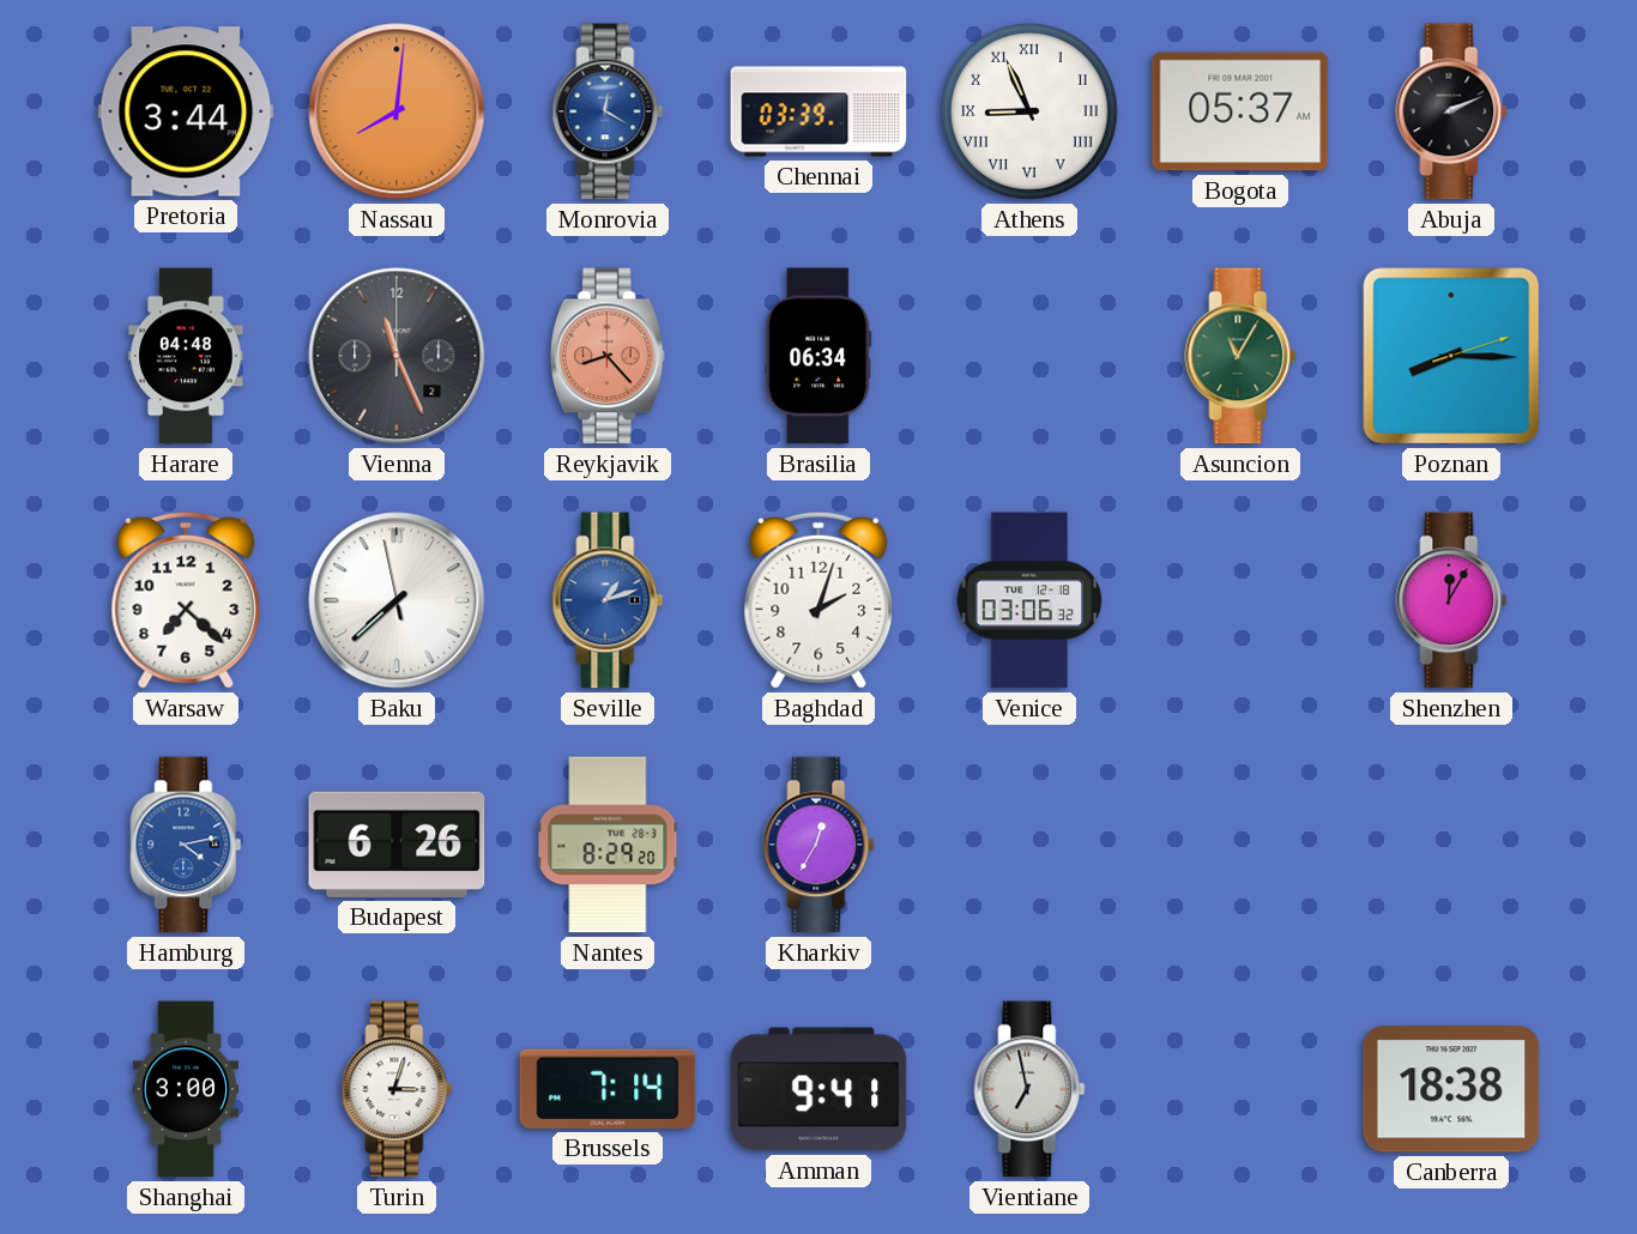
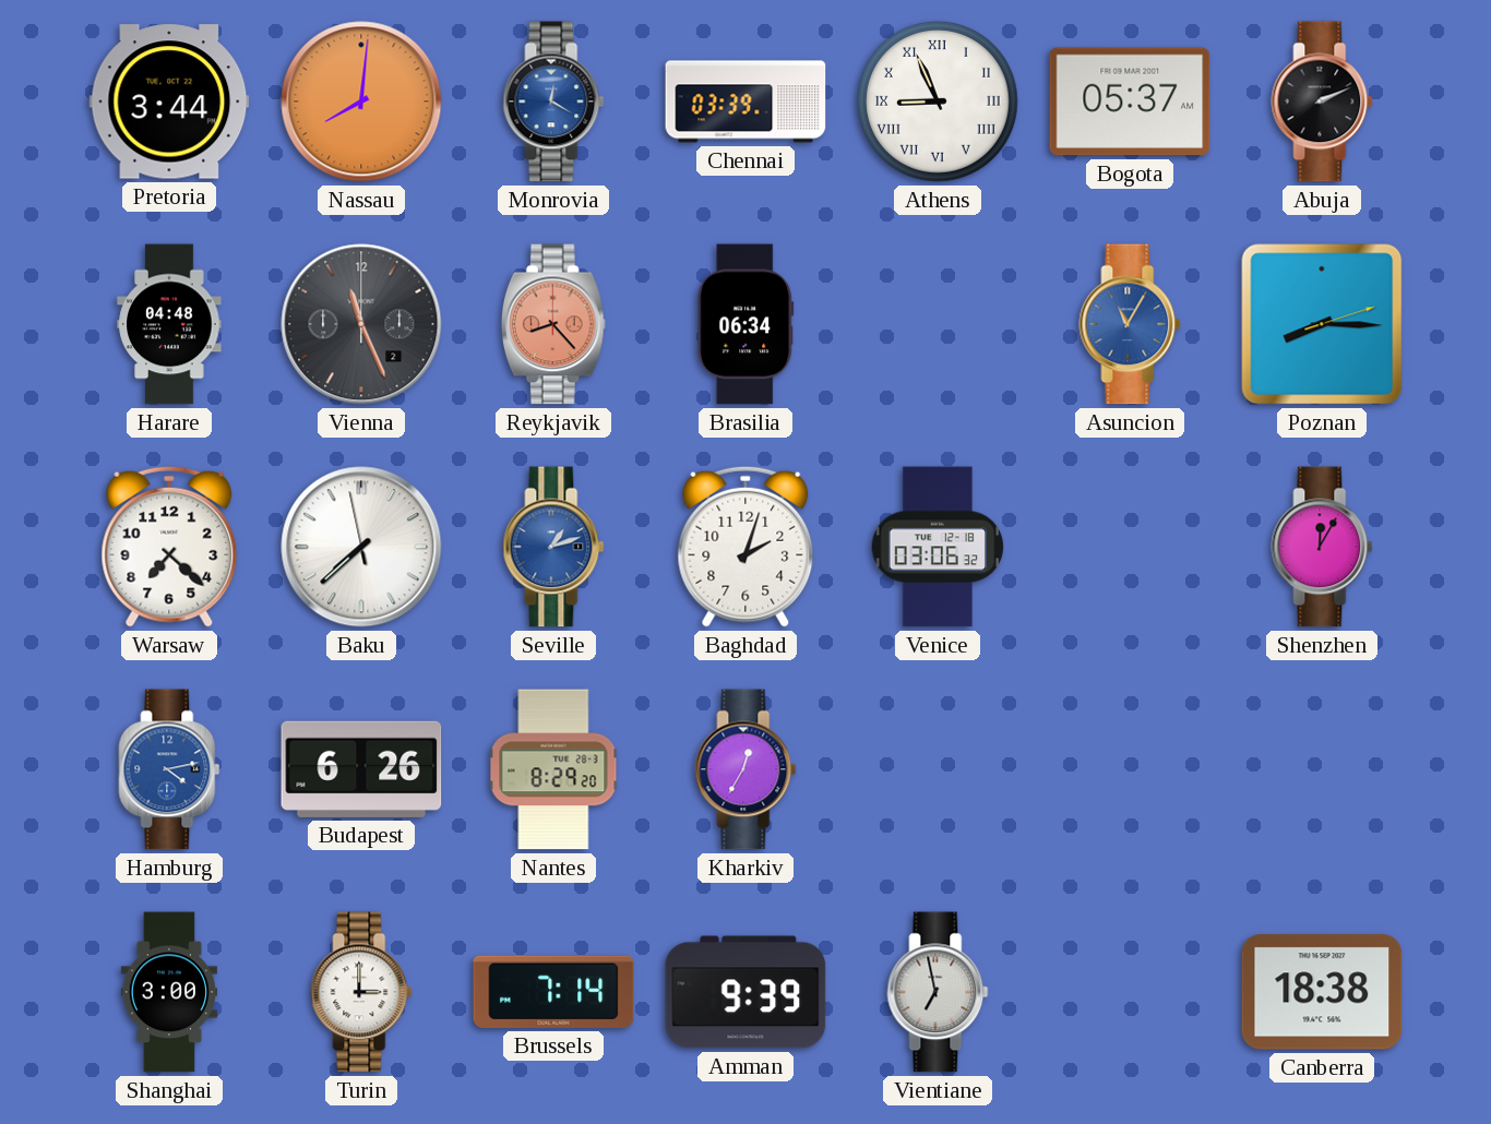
Asuncion dial: green -> blue (1130, 324)
Turin: 3:03 -> 3:00 (361, 992)
Amman: 9:41 -> 9:39 (745, 992)
